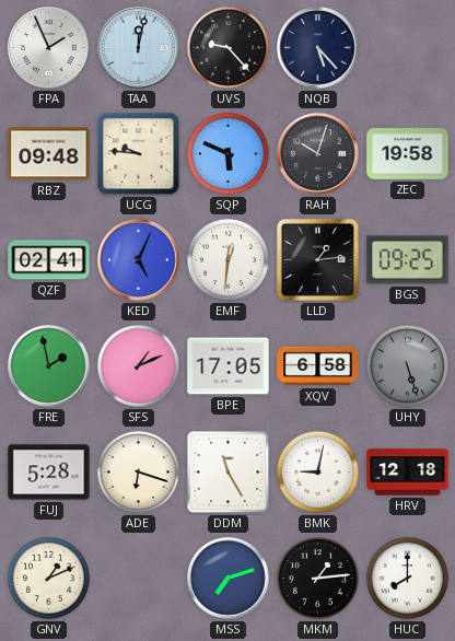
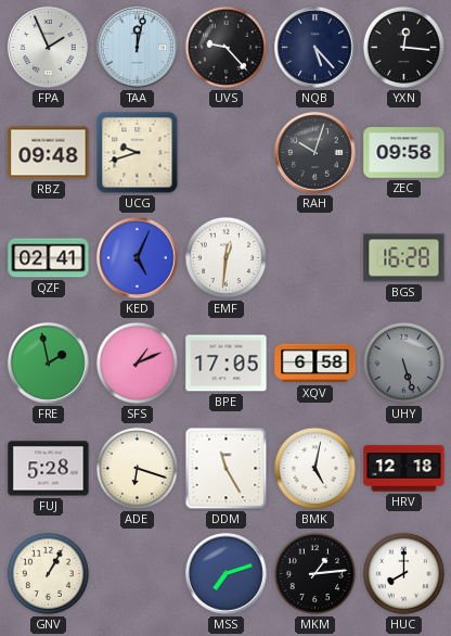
YXN: none -> 12:16 (403, 47)
UCG: 9:46 -> 9:42 (138, 153)
SQP: 5:49 -> none (227, 153)
ZEC: 19:58 -> 09:58 (404, 153)
LLD: 1:14 -> none (317, 259)
BGS: 09:25 -> 16:28 (404, 258)
BMK: 9:02 -> 5:02 (314, 468)
GNV: 1:11 -> 1:05 (48, 573)
